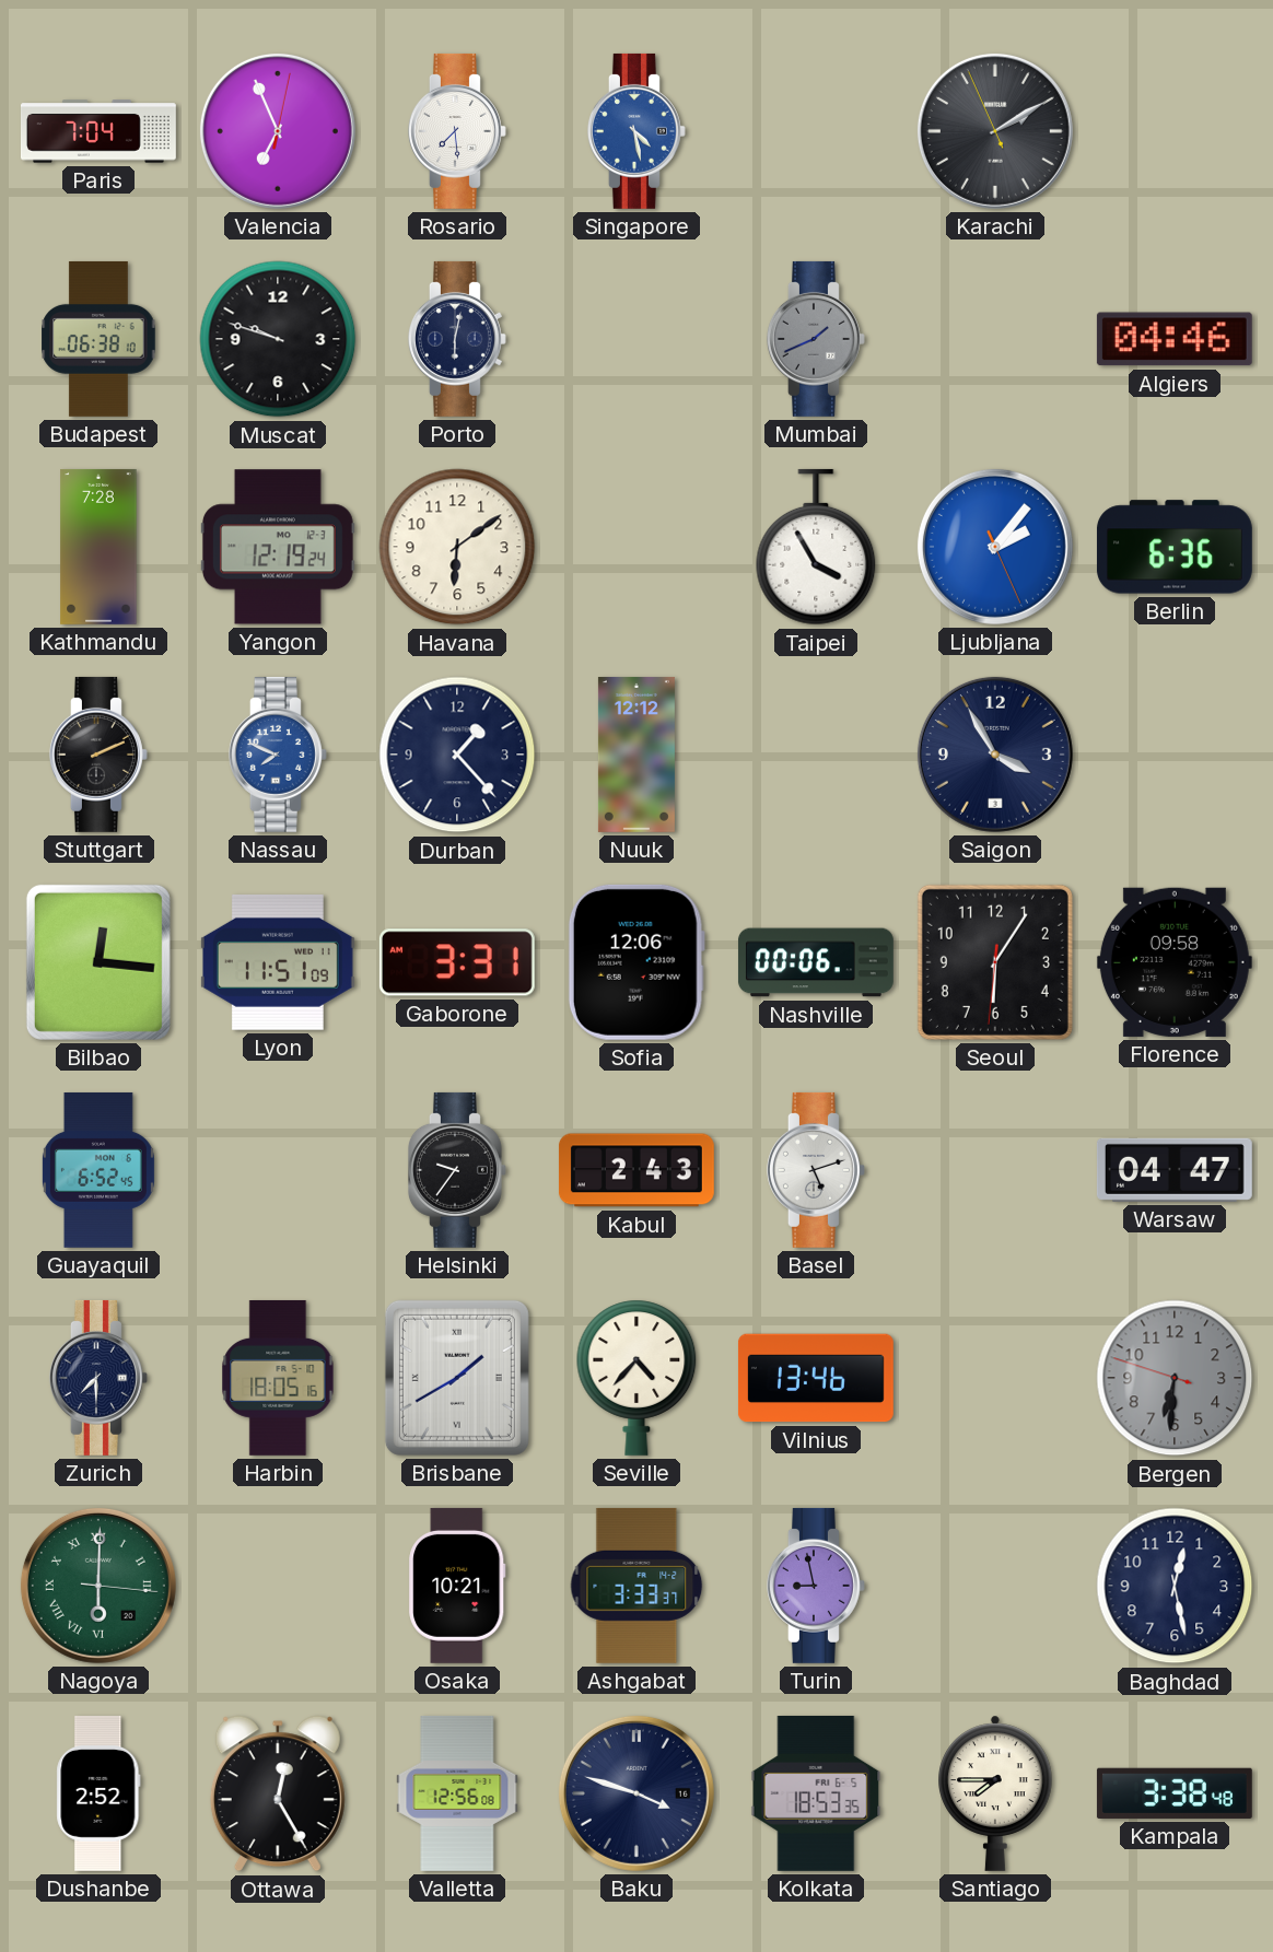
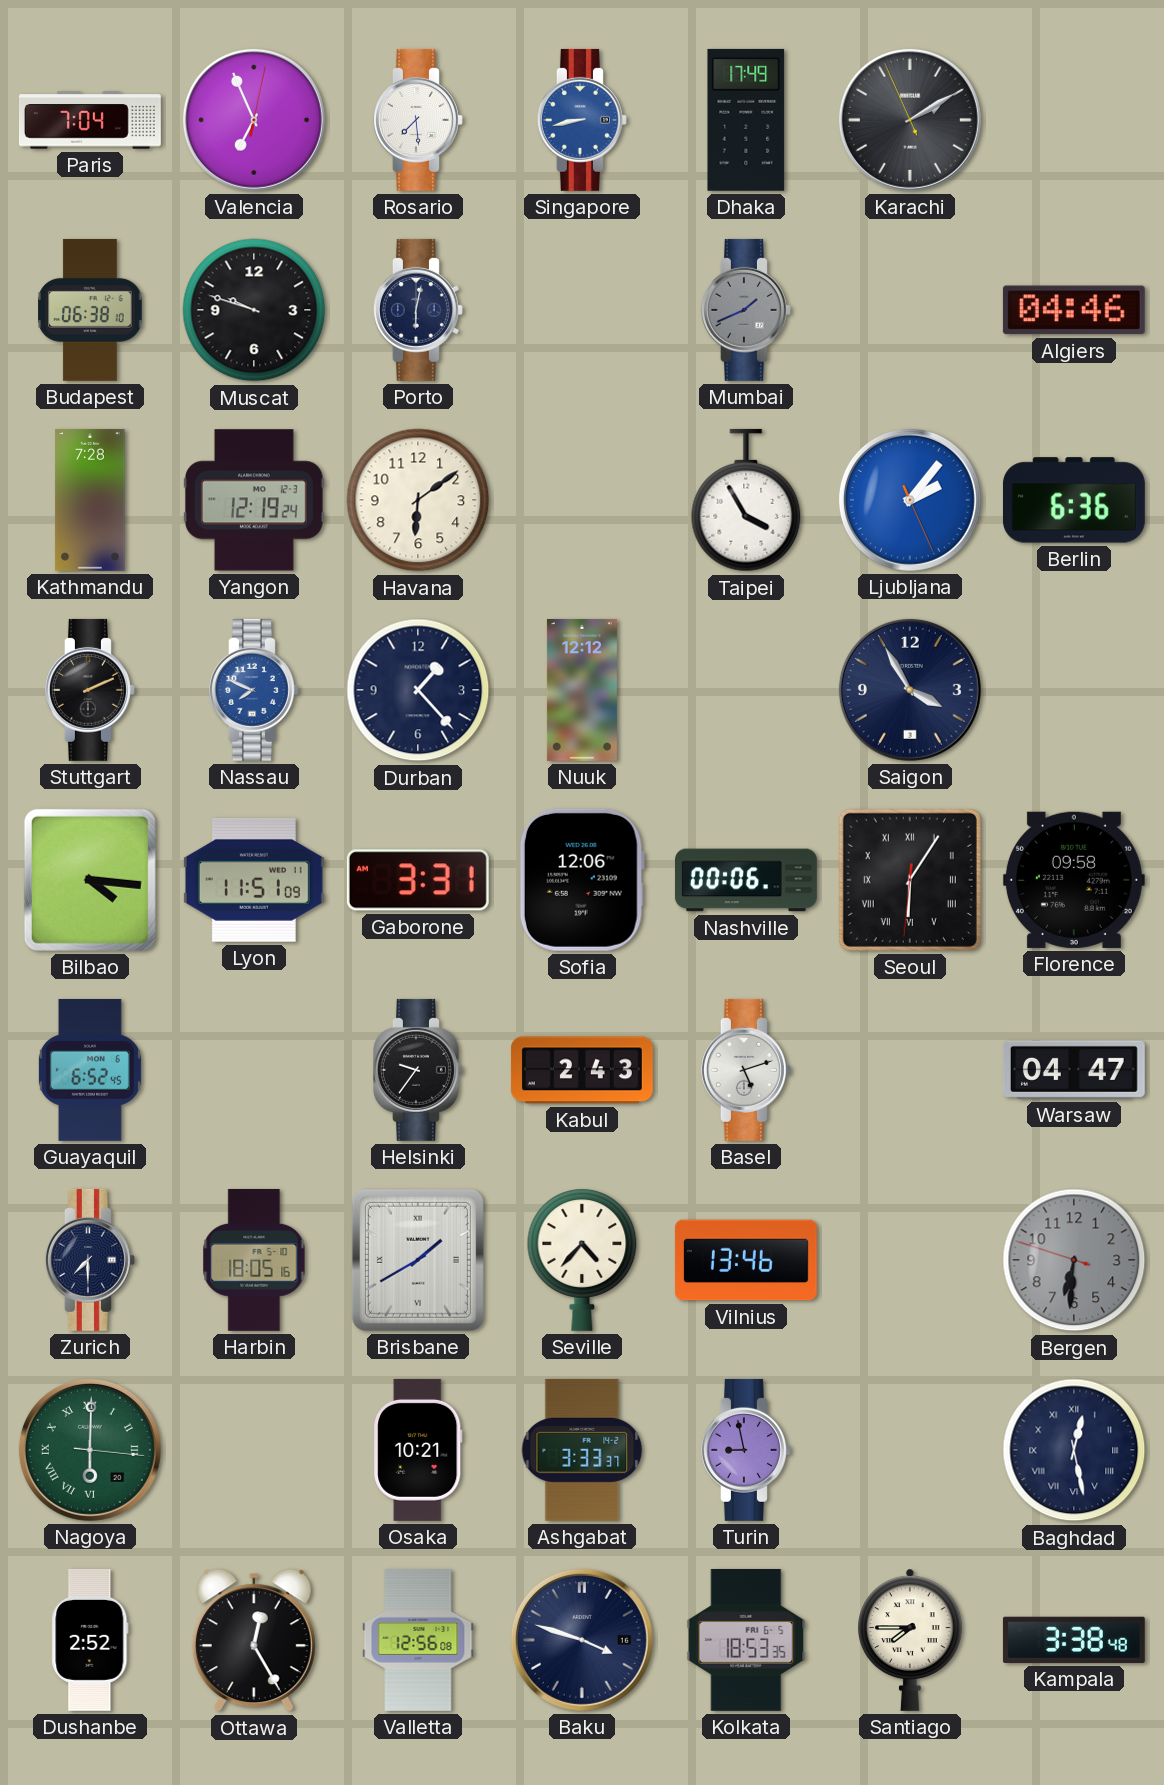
Singapore: 4:28 -> 8:43 (582, 120)
Dhaka: none -> 17:49 (746, 120)
Bilbao: 12:16 -> 4:16 (90, 880)
Seoul numerals: Arabic -> Roman (910, 880)
Baghdad numerals: Arabic -> Roman (1074, 1450)
